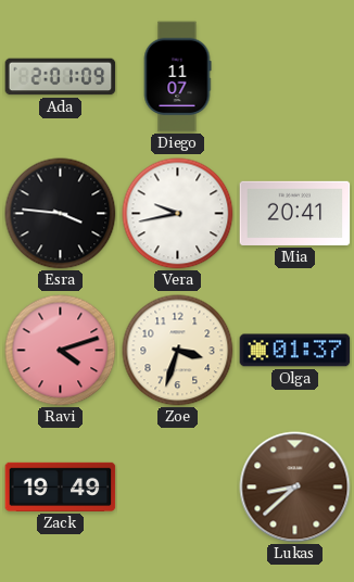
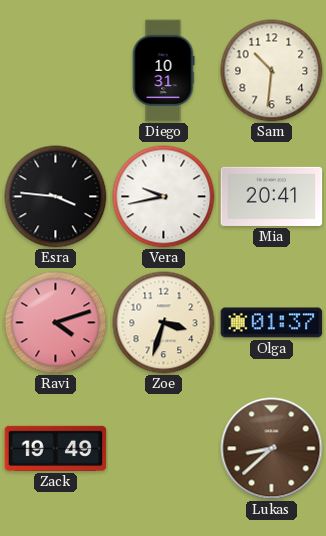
Ada: 2:01 -> none (61, 77)
Diego: 11:07 -> 10:31 (163, 71)
Sam: none -> 10:31 (272, 71)
